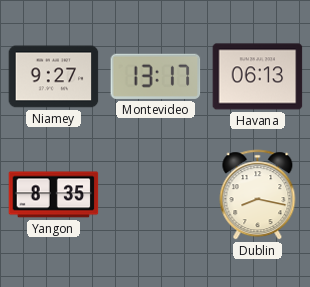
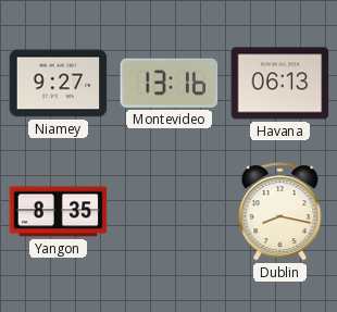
Montevideo: 13:17 -> 13:16 (170, 83)
